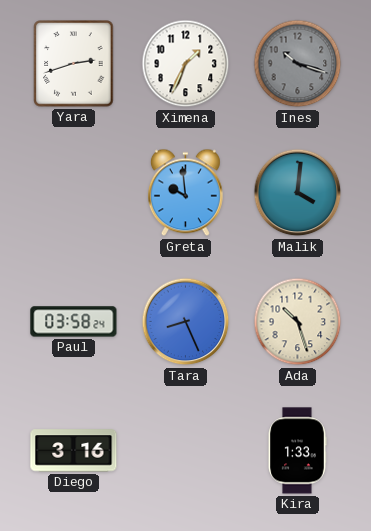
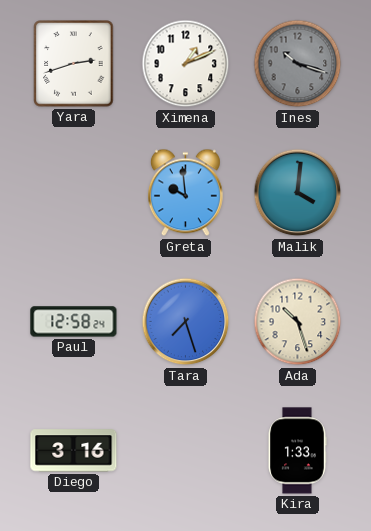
Ximena: 1:34 -> 1:11 (186, 64)
Paul: 03:58 -> 12:58 (74, 322)
Tara: 8:26 -> 7:27 (186, 322)
